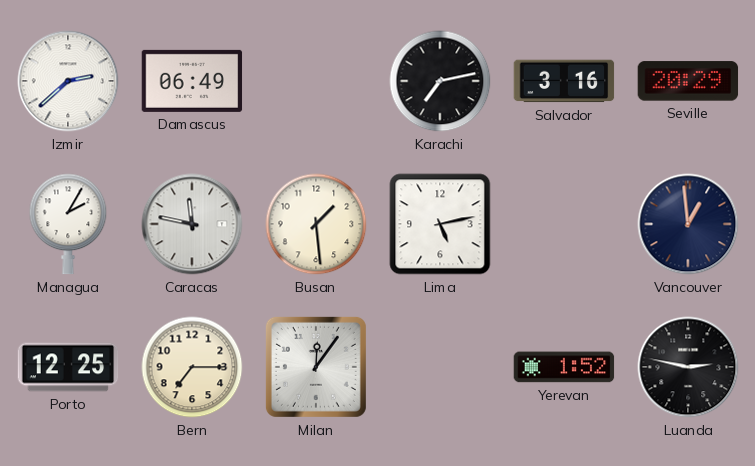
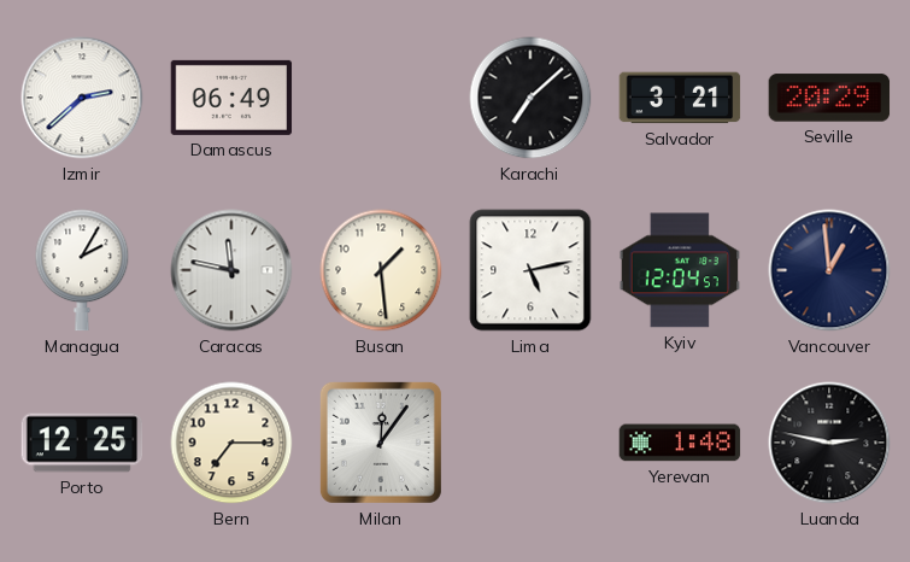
Karachi: 7:13 -> 7:08 (530, 98)
Salvador: 3:16 -> 3:21 (680, 98)
Kyiv: none -> 12:04 (680, 270)
Yerevan: 1:52 -> 1:48 (680, 443)
